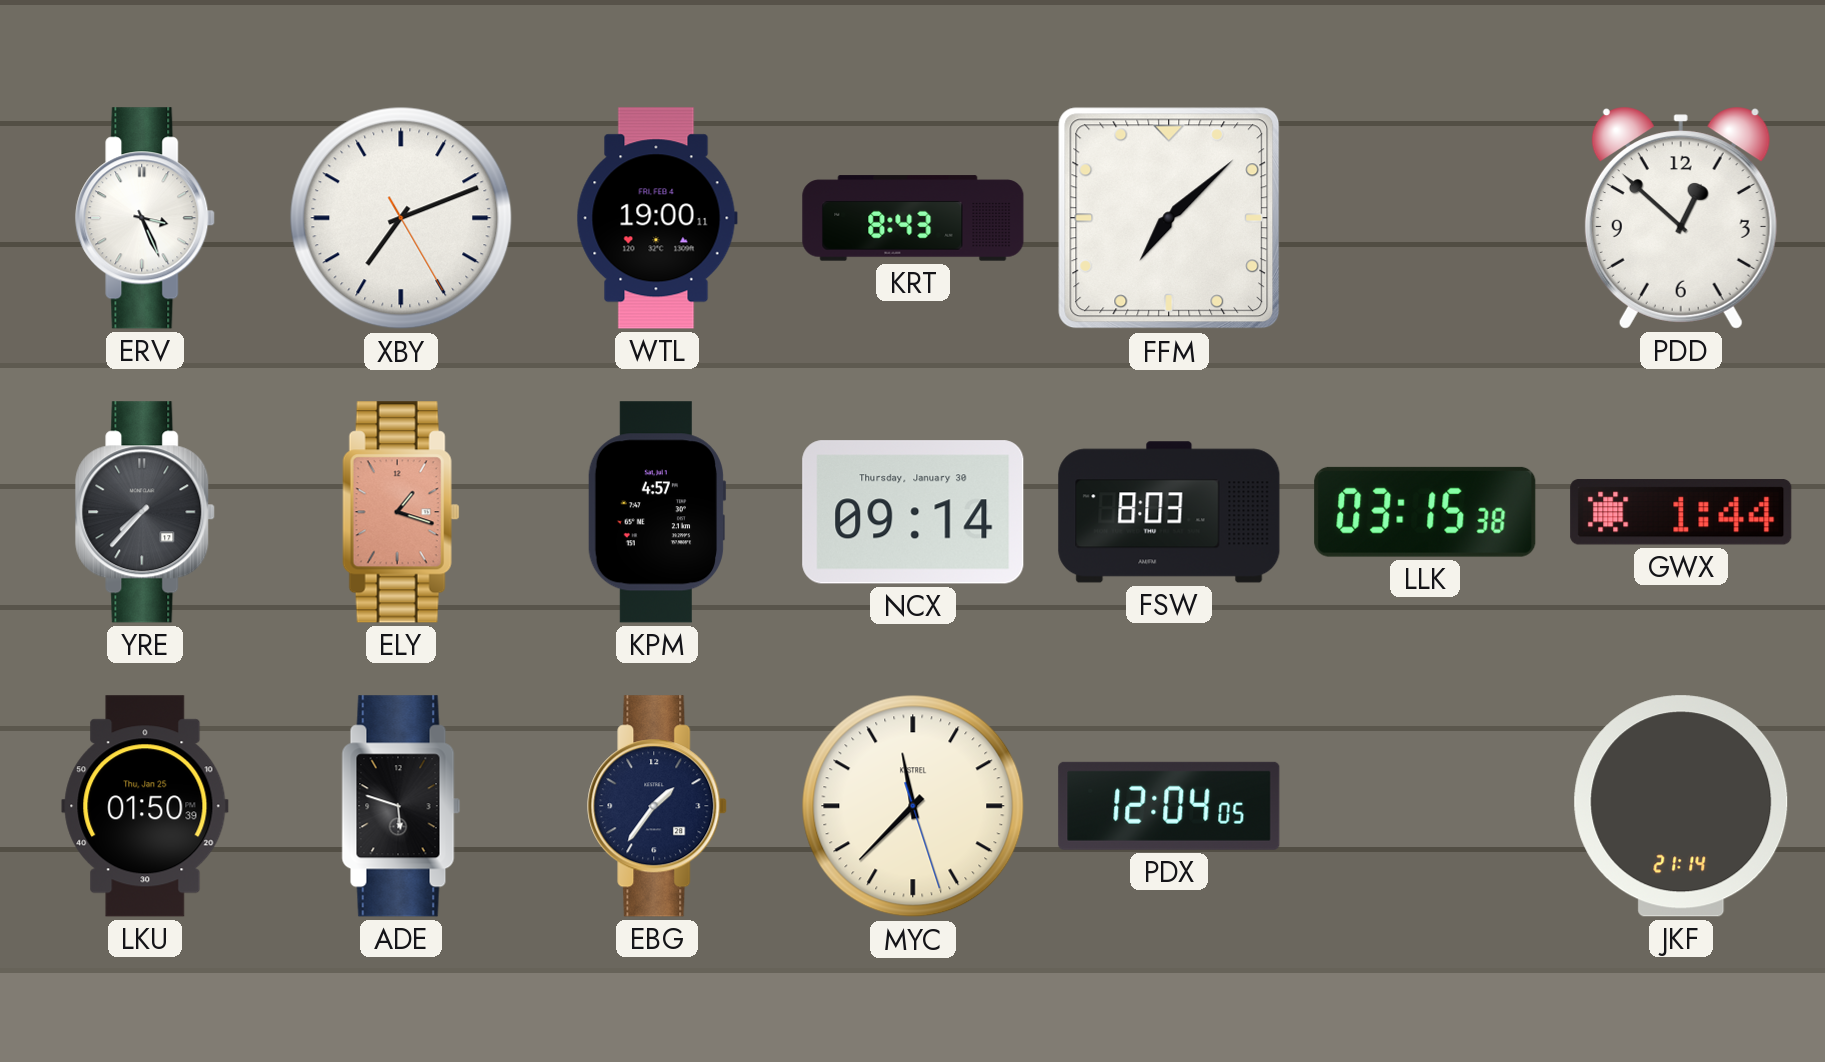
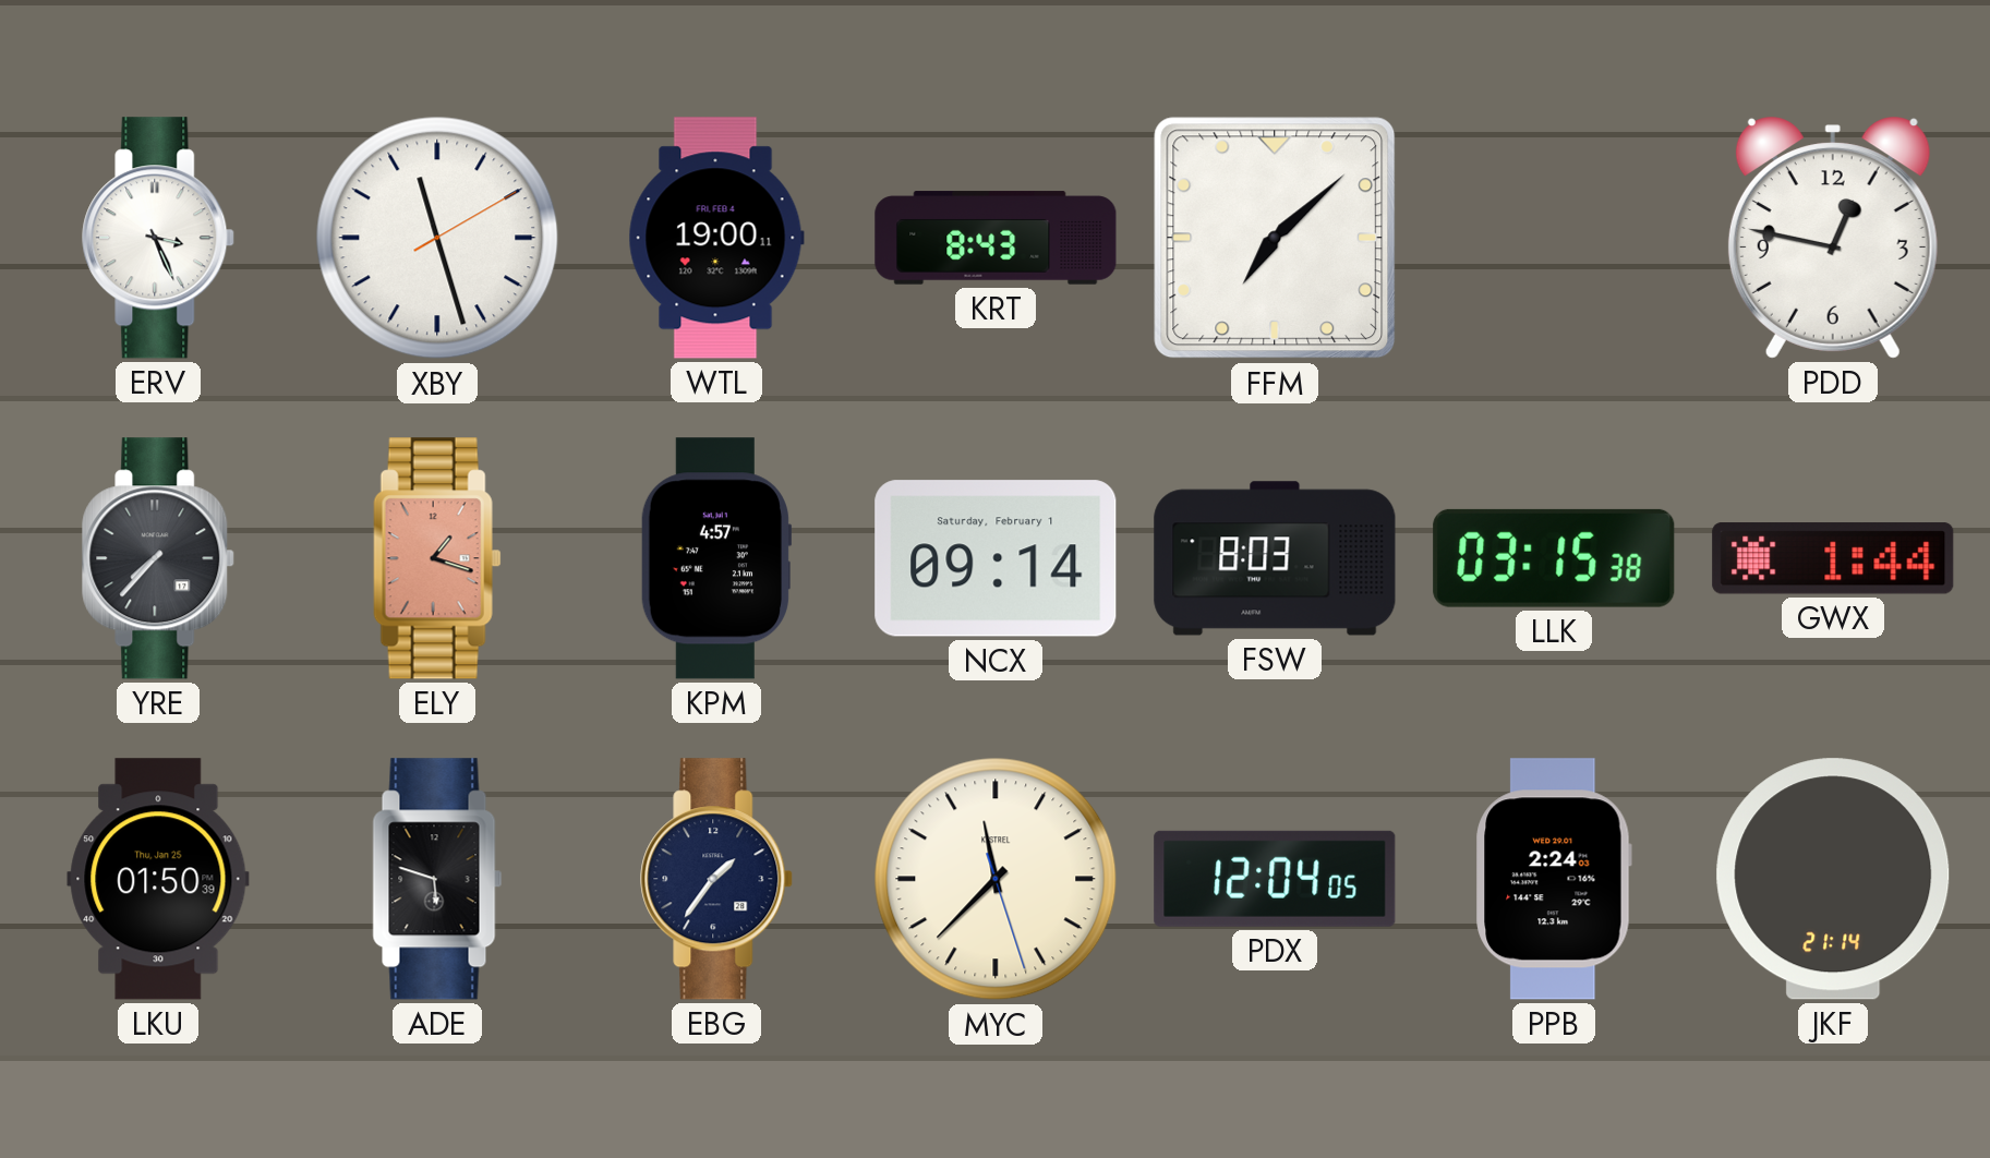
XBY: 7:11 -> 11:27 (437, 238)
PDD: 12:52 -> 12:47 (1833, 238)
NCX date: Thursday, January 30 -> Saturday, February 1 (996, 558)
PPB: none -> 2:24 (1554, 879)
